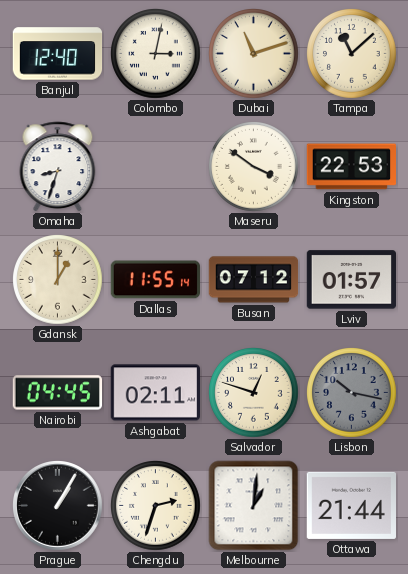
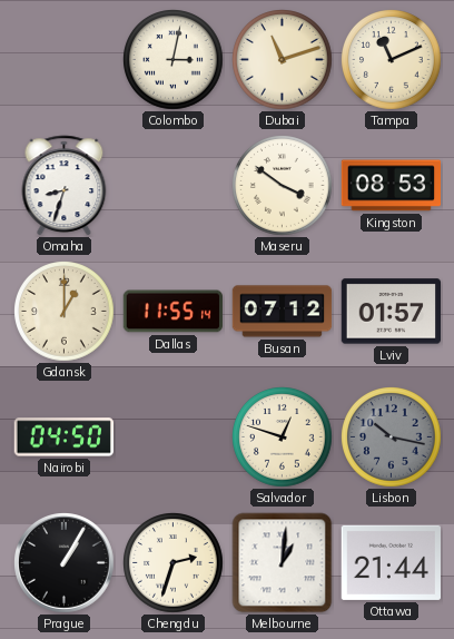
Banjul: 12:40 -> none (58, 54)
Tampa: 11:08 -> 11:11 (392, 60)
Kingston: 22:53 -> 08:53 (392, 186)
Nairobi: 04:45 -> 04:50 (63, 438)
Ashgabat: 02:11 -> none (155, 393)
